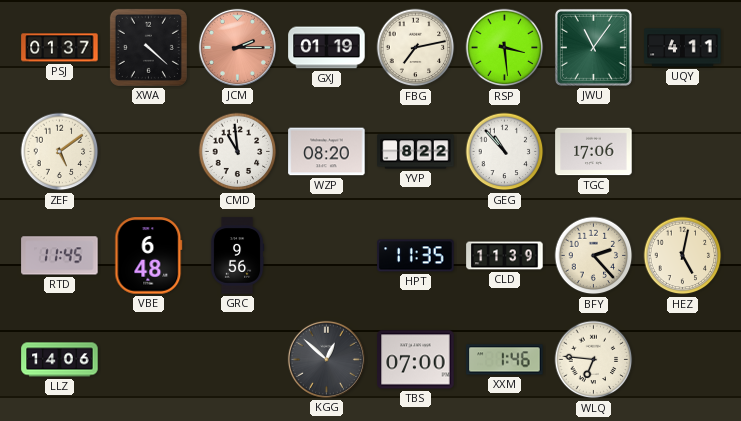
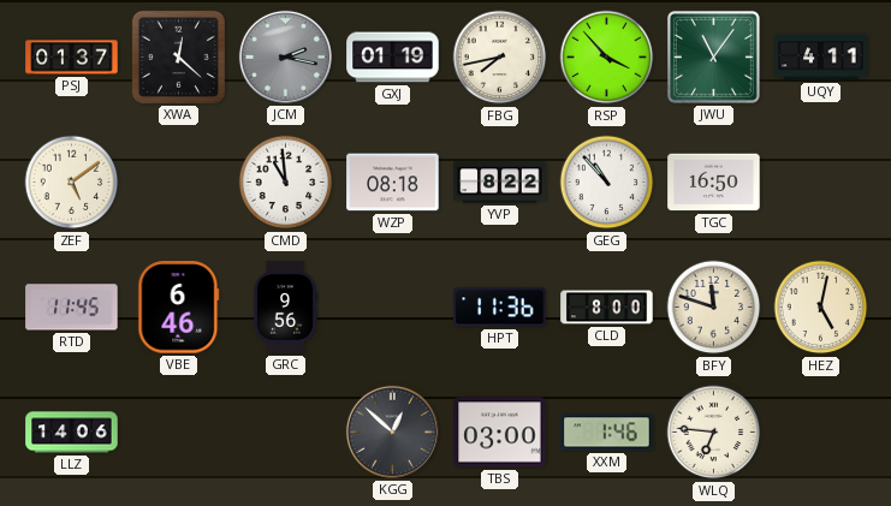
XWA: 4:22 -> 12:22 (178, 56)
JCM: 2:15 -> 2:17 (285, 56)
JCM dial: salmon -> grey (285, 56)
FBG: 7:13 -> 7:43 (500, 58)
RSP: 3:29 -> 3:53 (607, 58)
WZP: 08:20 -> 08:18 (393, 183)
TGC: 17:06 -> 16:50 (714, 183)
VBE: 6:48 -> 6:46 (179, 308)
HPT: 11:35 -> 11:36 (500, 308)
CLD: 11:39 -> 8:00 (607, 308)
BFY: 2:23 -> 11:48 (714, 308)
TBS: 07:00 -> 03:00 (500, 433)
